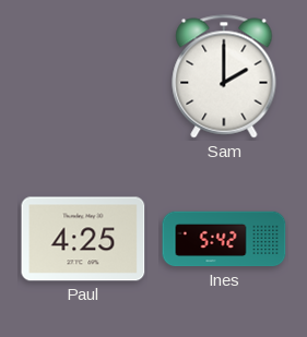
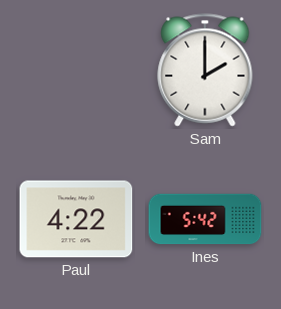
Paul: 4:25 -> 4:22 (76, 219)
